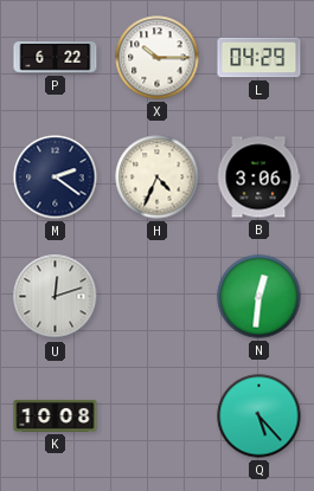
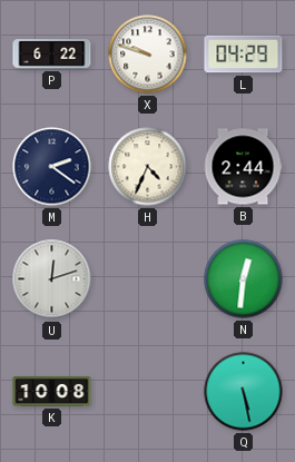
X: 10:15 -> 9:48 (148, 55)
B: 3:06 -> 2:44 (243, 167)
Q: 5:23 -> 5:28 (244, 392)
